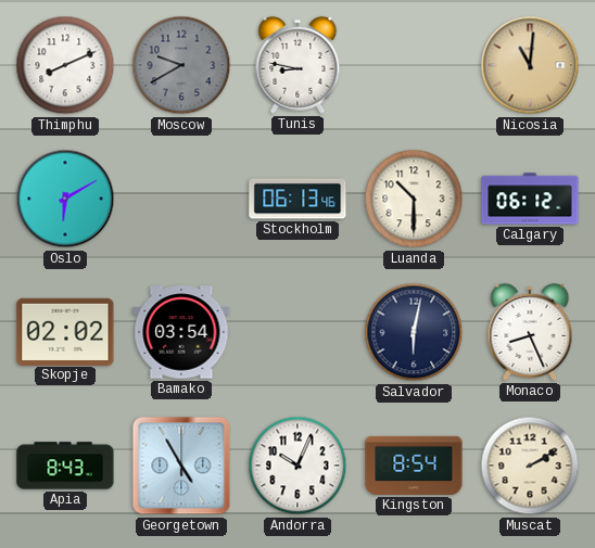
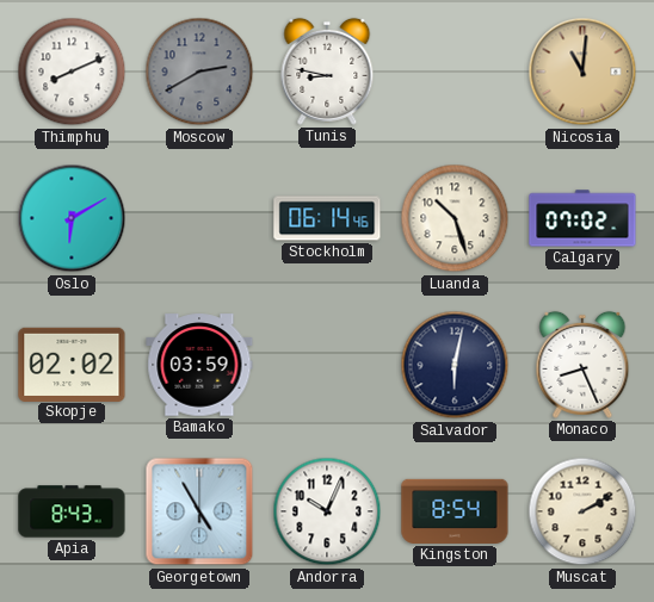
Moscow: 9:40 -> 2:40 (199, 72)
Stockholm: 06:13 -> 06:14 (327, 218)
Luanda: 10:30 -> 10:27 (455, 218)
Calgary: 06:12 -> 07:02 (582, 218)
Bamako: 03:54 -> 03:59 (199, 365)
